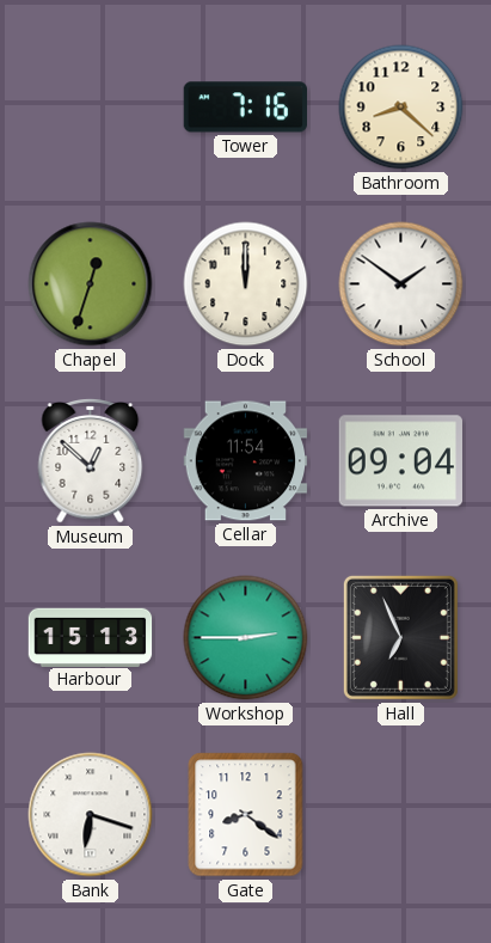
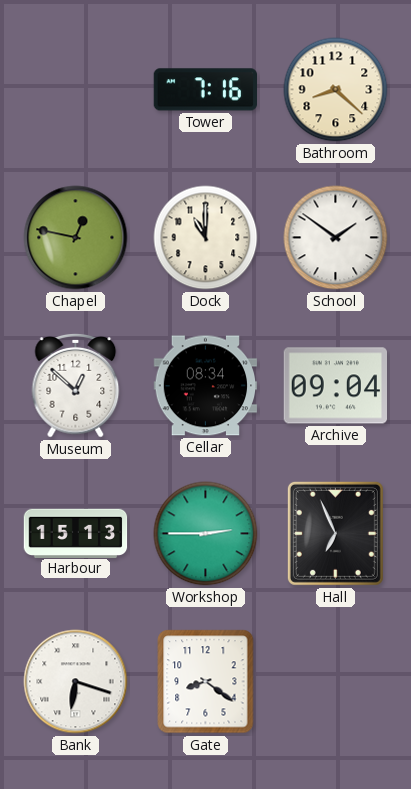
Chapel: 12:33 -> 12:47 (76, 238)
Dock: 12:00 -> 11:00 (206, 238)
Cellar: 11:54 -> 08:34 (206, 386)
